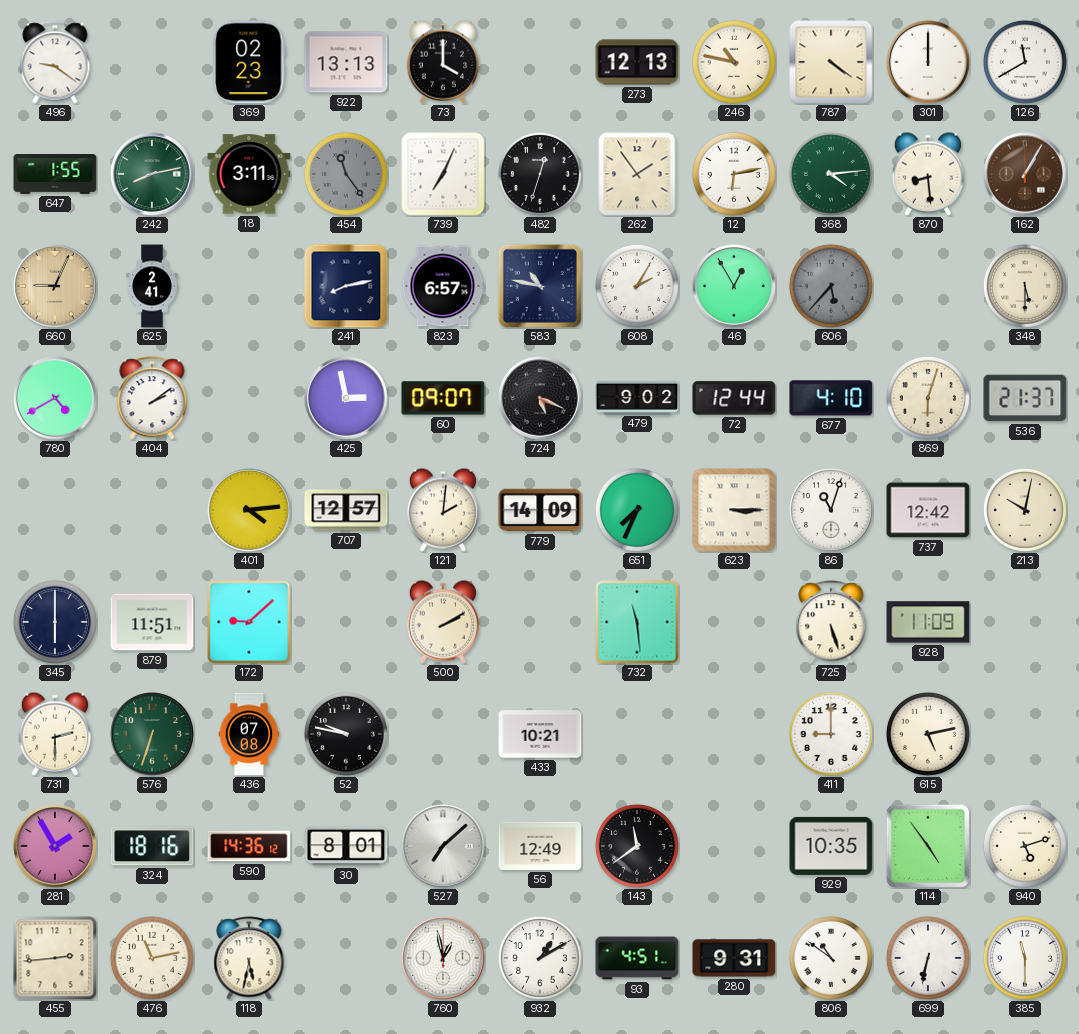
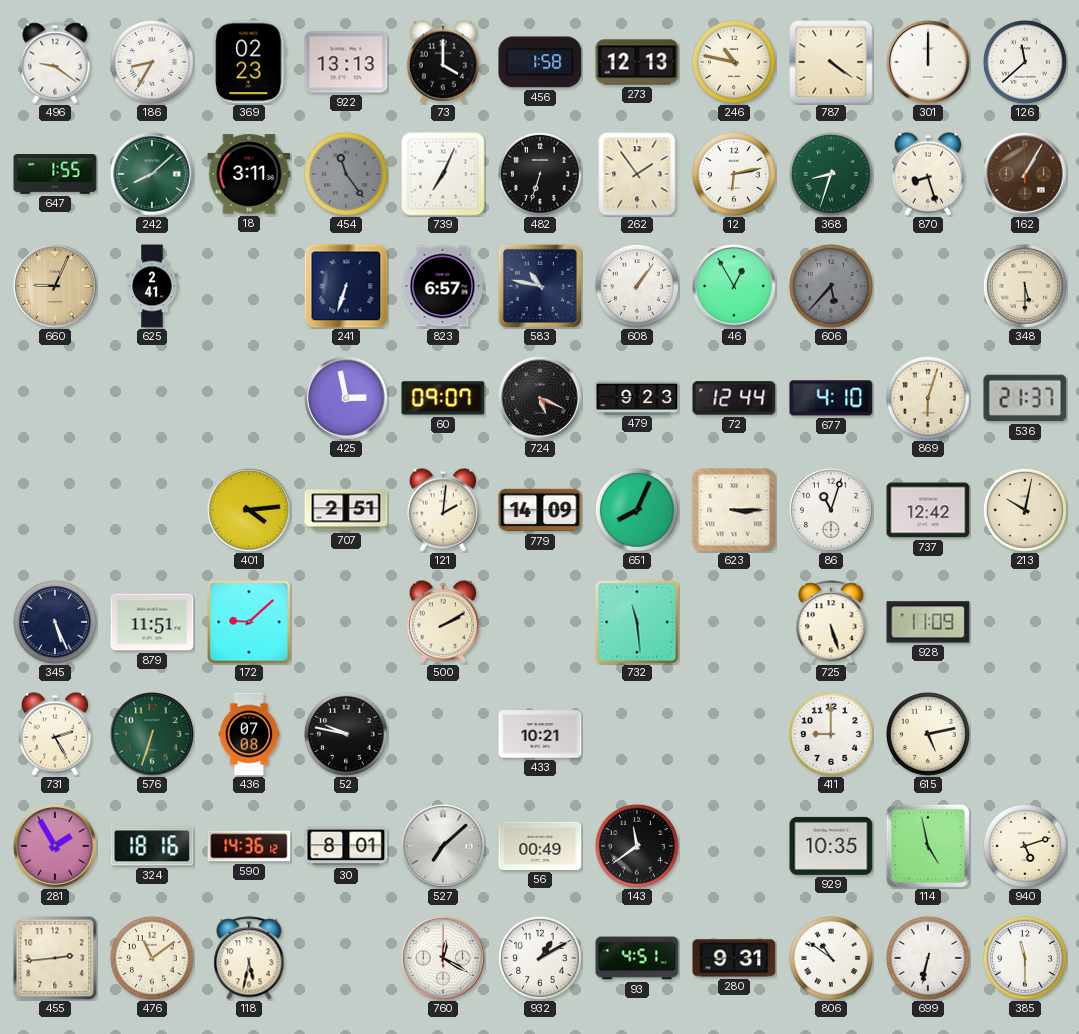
186: none -> 8:35 (152, 62)
456: none -> 1:58 (540, 62)
126: 11:40 -> 11:38 (1025, 62)
242: 8:13 -> 8:08 (153, 175)
482: 12:33 -> 6:33 (540, 174)
368: 4:14 -> 8:33 (831, 174)
870: 8:29 -> 8:27 (928, 174)
241: 8:13 -> 6:33 (346, 286)
608: 2:05 -> 1:06 (637, 286)
780: 4:40 -> none (56, 399)
404: 2:09 -> none (152, 398)
479: 9:02 -> 9:23 (637, 397)
707: 12:57 -> 2:51 (346, 510)
651: 7:34 -> 8:04 (637, 510)
345: 6:00 -> 5:26 (55, 622)
731: 2:30 -> 2:25 (55, 734)
56: 12:49 -> 00:49 (540, 846)
114: 4:54 -> 4:58 (928, 846)
476: 11:13 -> 11:09 (152, 958)
760: 12:58 -> 12:20 (444, 959)
